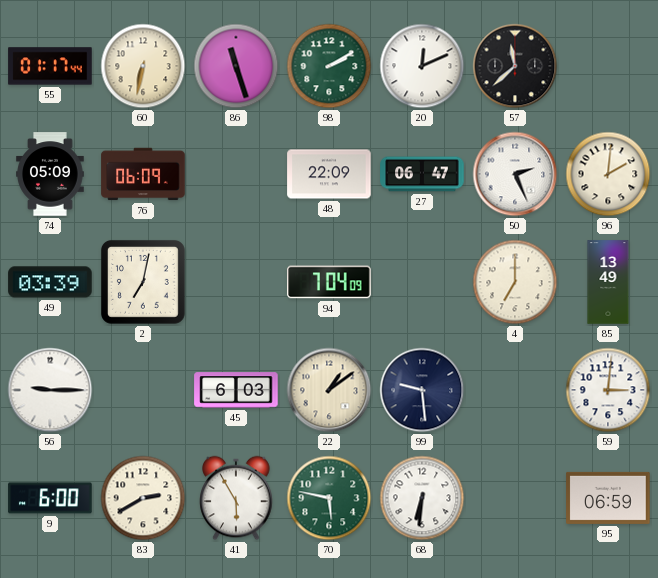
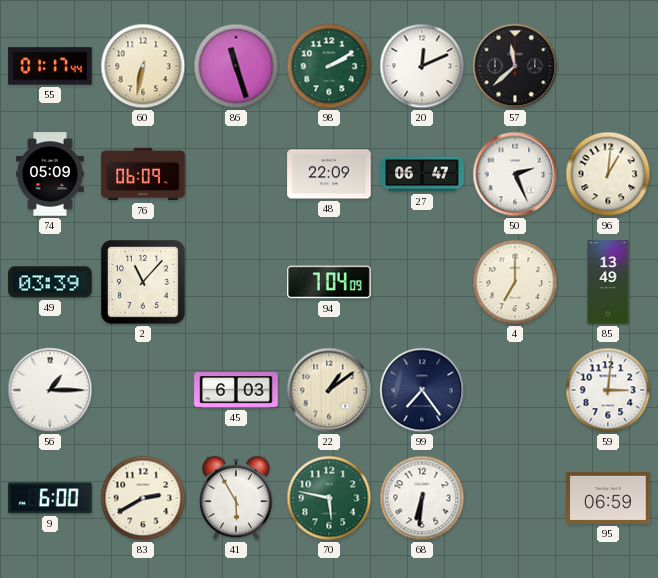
96: 2:01 -> 1:01 (608, 174)
2: 7:02 -> 11:07 (143, 282)
56: 9:15 -> 1:15 (50, 390)
99: 9:29 -> 7:24 (422, 390)
